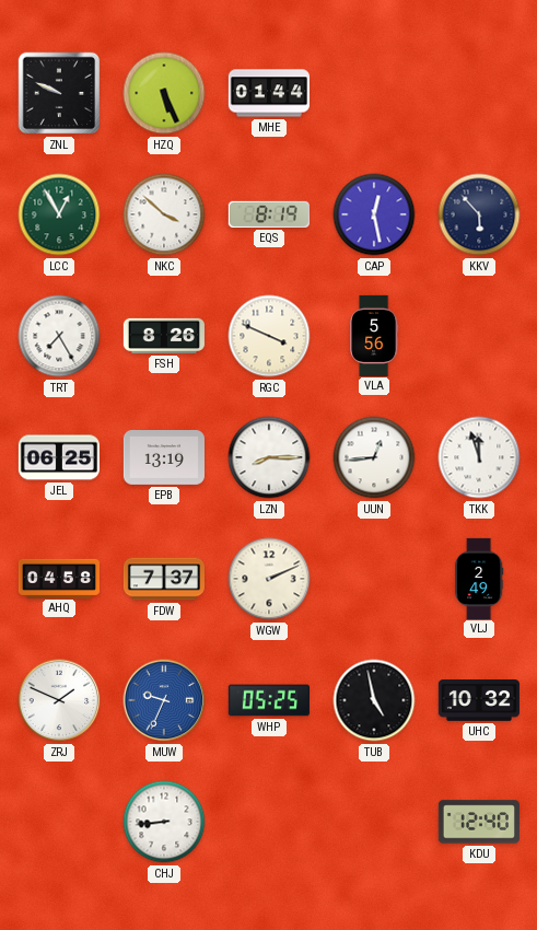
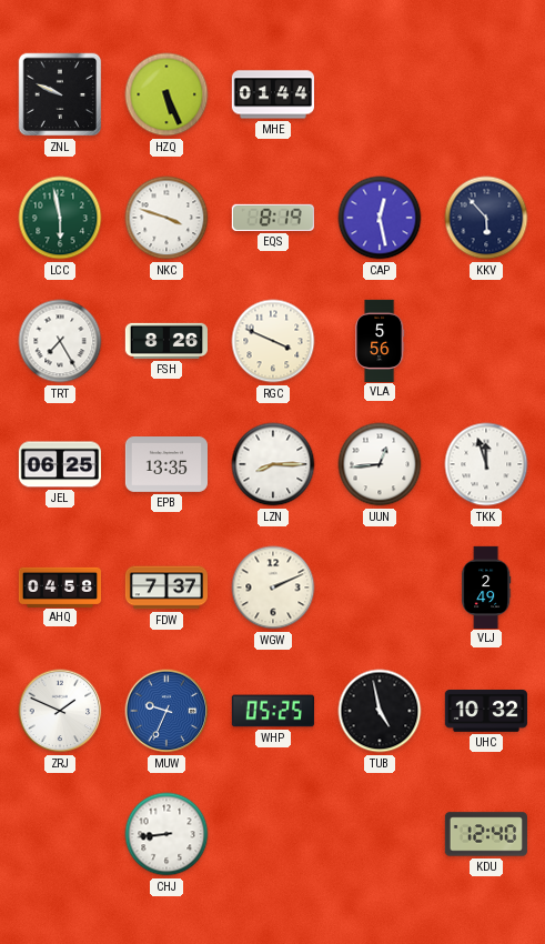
LCC: 12:55 -> 5:58 (60, 218)
NKC: 3:52 -> 3:48 (166, 218)
EPB: 13:19 -> 13:35 (165, 464)
